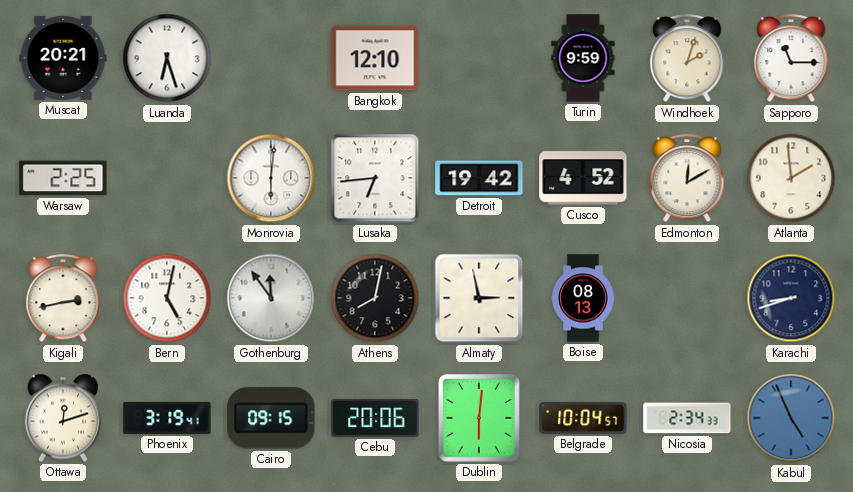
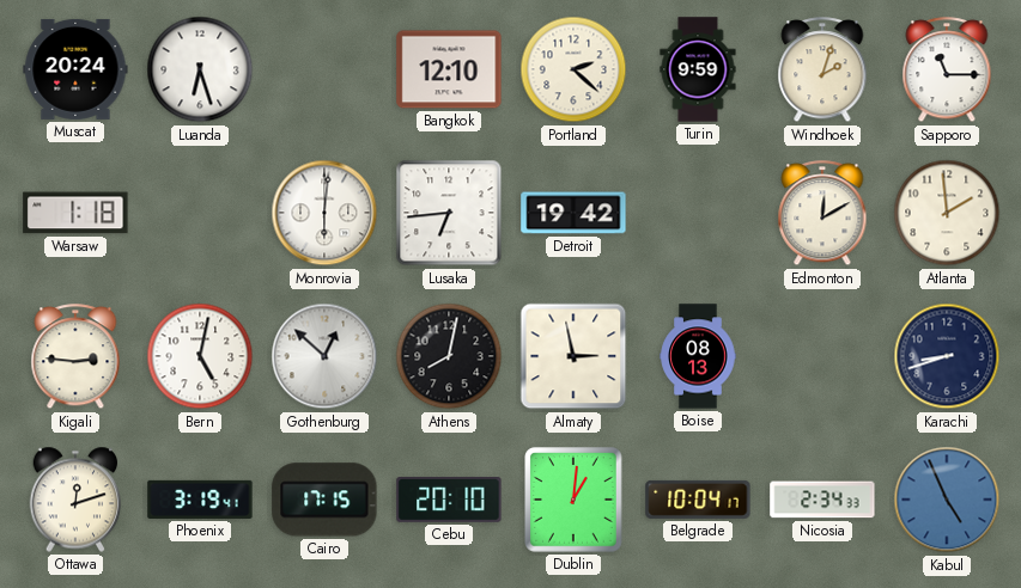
Muscat: 20:21 -> 20:24 (75, 69)
Portland: none -> 2:22 (573, 69)
Warsaw: 2:25 -> 1:18 (75, 213)
Cusco: 4:52 -> none (583, 178)
Kigali: 2:43 -> 2:46 (75, 357)
Gothenburg: 11:54 -> 12:52 (324, 356)
Cairo: 09:15 -> 17:15 (324, 500)
Cebu: 20:06 -> 20:10 (449, 501)
Dublin: 6:01 -> 1:01 (575, 501)
Belgrade: 10:04:57 -> 10:04:17 (698, 500)
